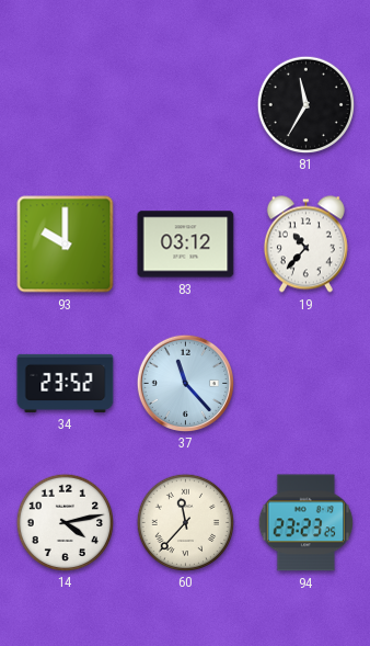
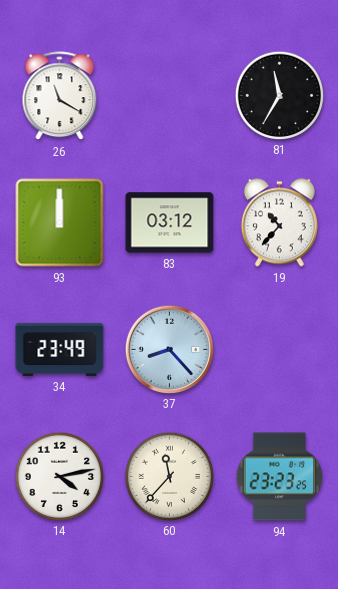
26: none -> 11:20 (60, 96)
93: 10:00 -> 12:00 (60, 223)
34: 23:52 -> 23:49 (60, 349)
37: 11:23 -> 8:23 (169, 349)
